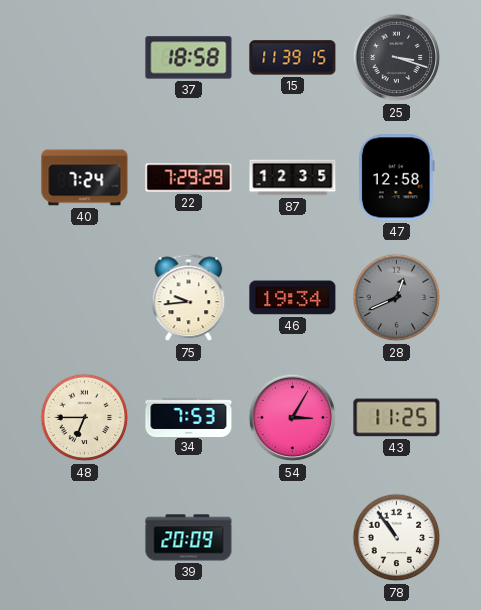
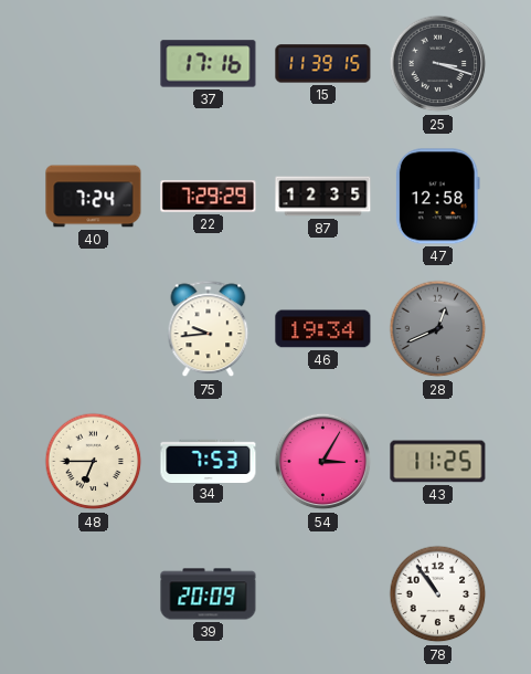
37: 18:58 -> 17:16 (209, 64)
